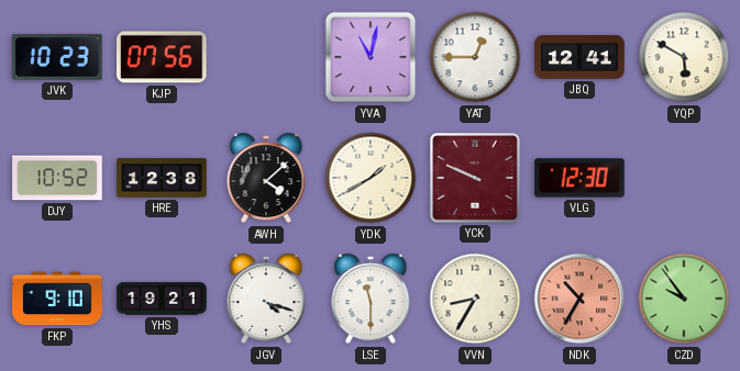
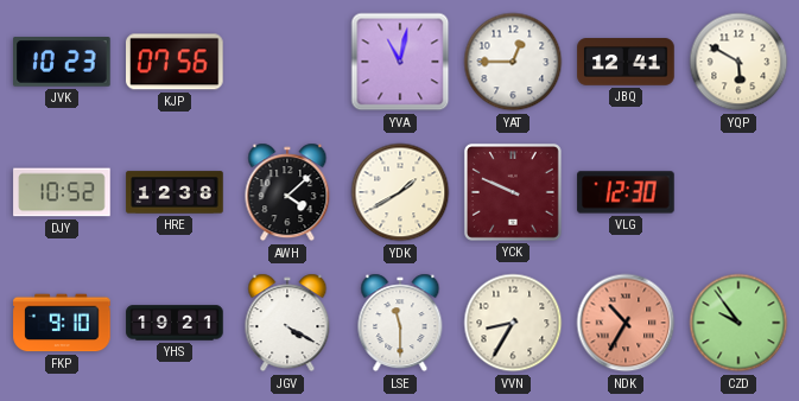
JGV: 4:18 -> 4:20 (287, 323)
